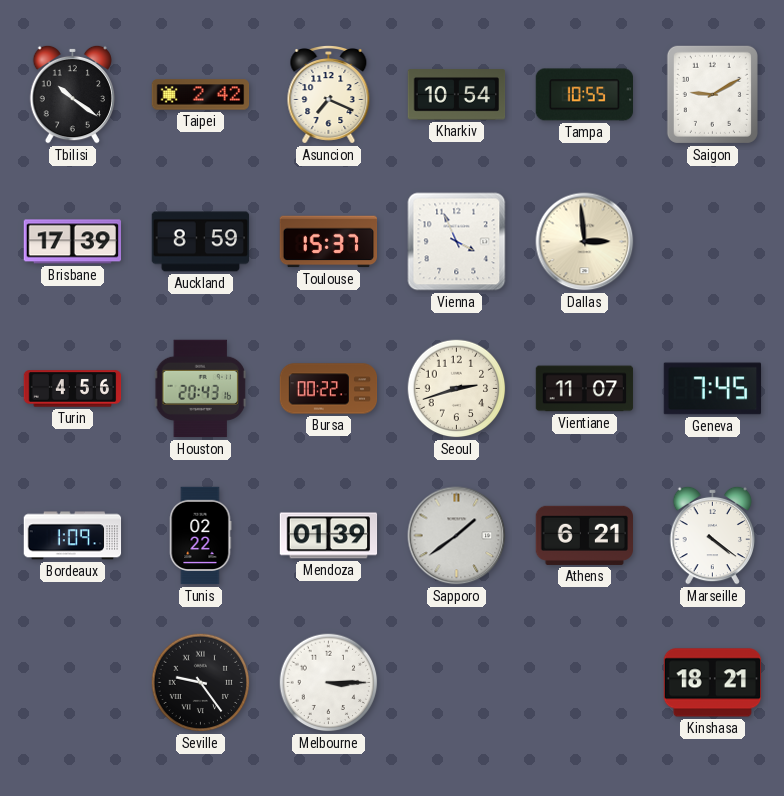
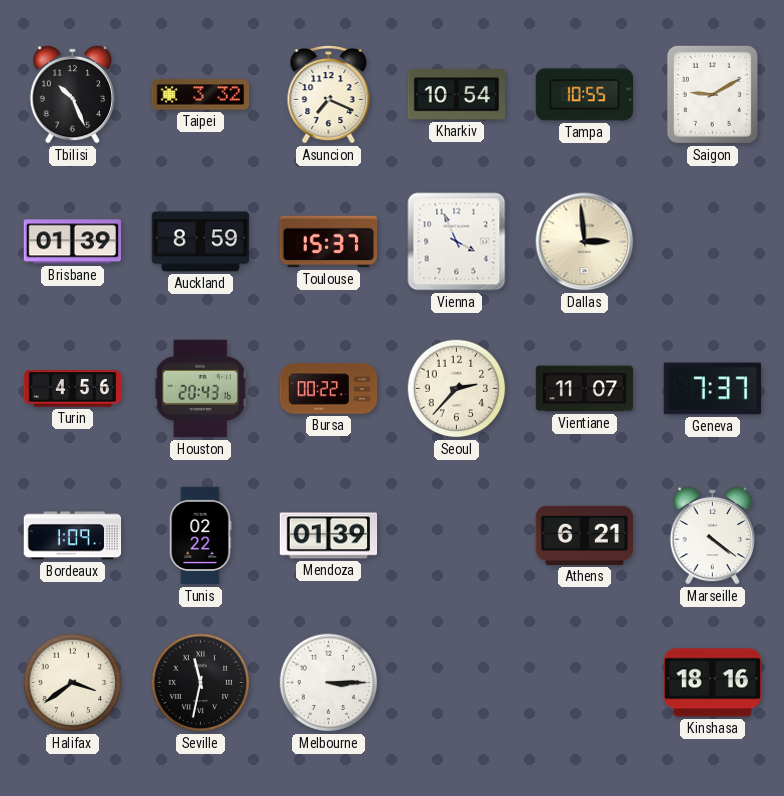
Tbilisi: 10:21 -> 10:26 (72, 94)
Taipei: 2:42 -> 3:32 (201, 95)
Brisbane: 17:39 -> 01:39 (72, 242)
Seoul: 2:42 -> 2:37 (457, 389)
Geneva: 7:45 -> 7:37 (713, 389)
Sapporo: 1:39 -> none (457, 536)
Halifax: none -> 3:39 (73, 683)
Seville: 9:24 -> 11:32 (201, 683)
Kinshasa: 18:21 -> 18:16 (713, 683)
